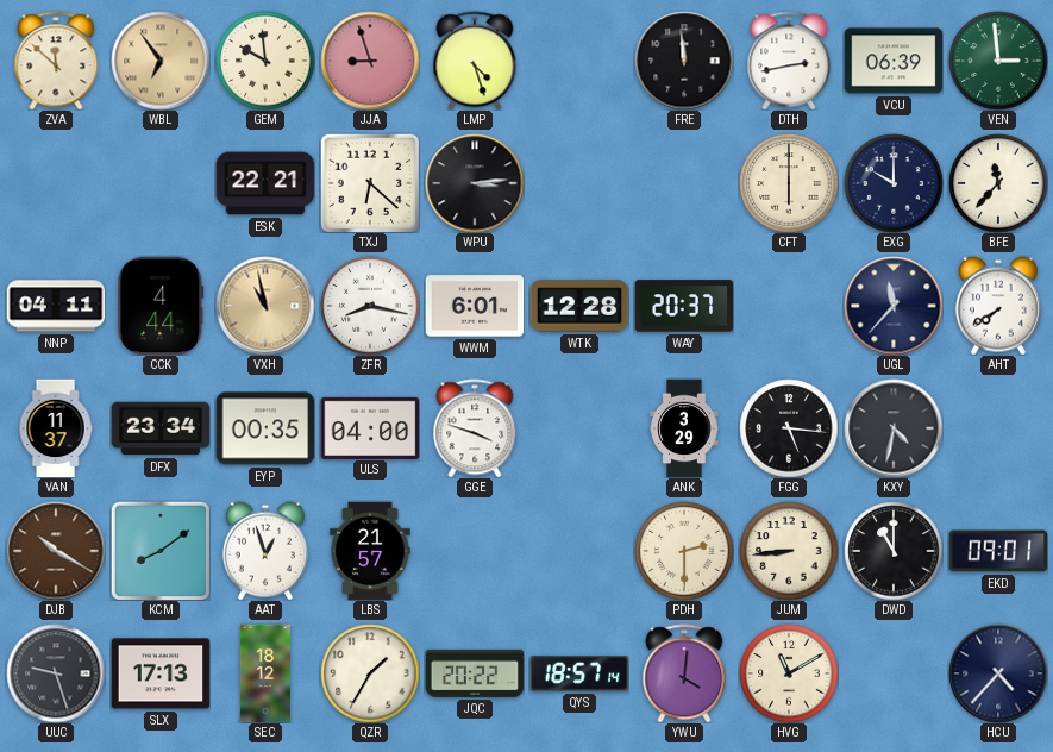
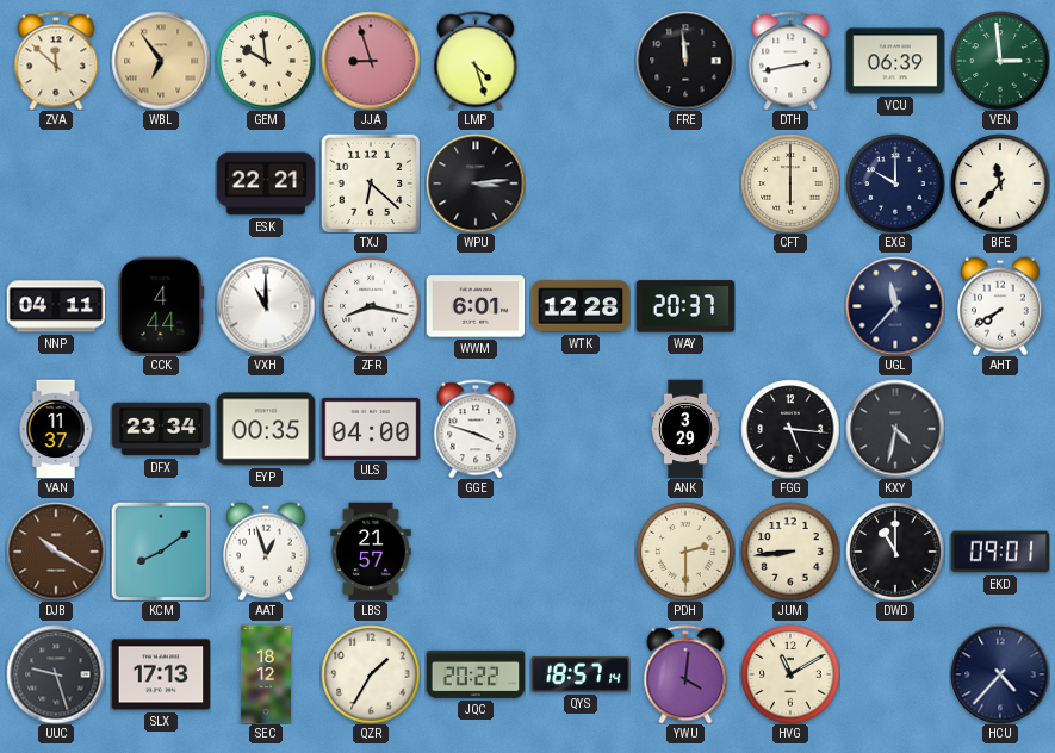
VXH: 10:58 -> 11:00 (266, 306)
VXH dial: champagne -> white (266, 306)
